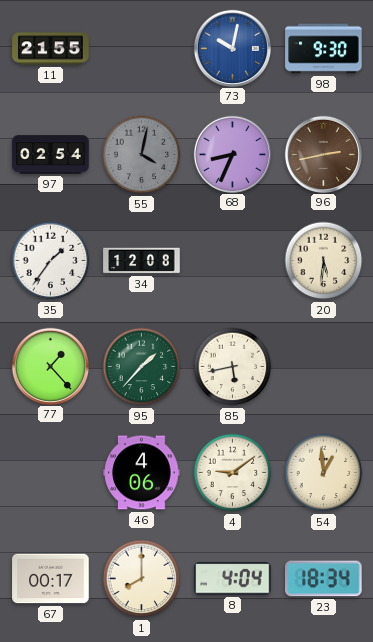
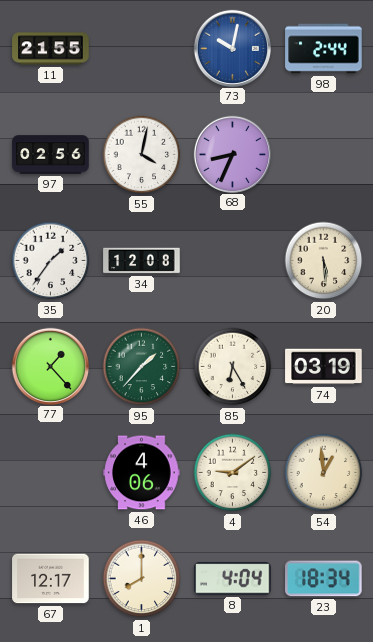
98: 9:30 -> 2:44 (324, 49)
97: 02:54 -> 02:56 (51, 155)
55 dial: grey -> white (142, 155)
96: 2:43 -> none (323, 154)
20: 5:31 -> 5:29 (324, 261)
85: 5:43 -> 6:25 (233, 367)
74: none -> 03:19 (324, 367)
67: 00:17 -> 12:17 (51, 579)
